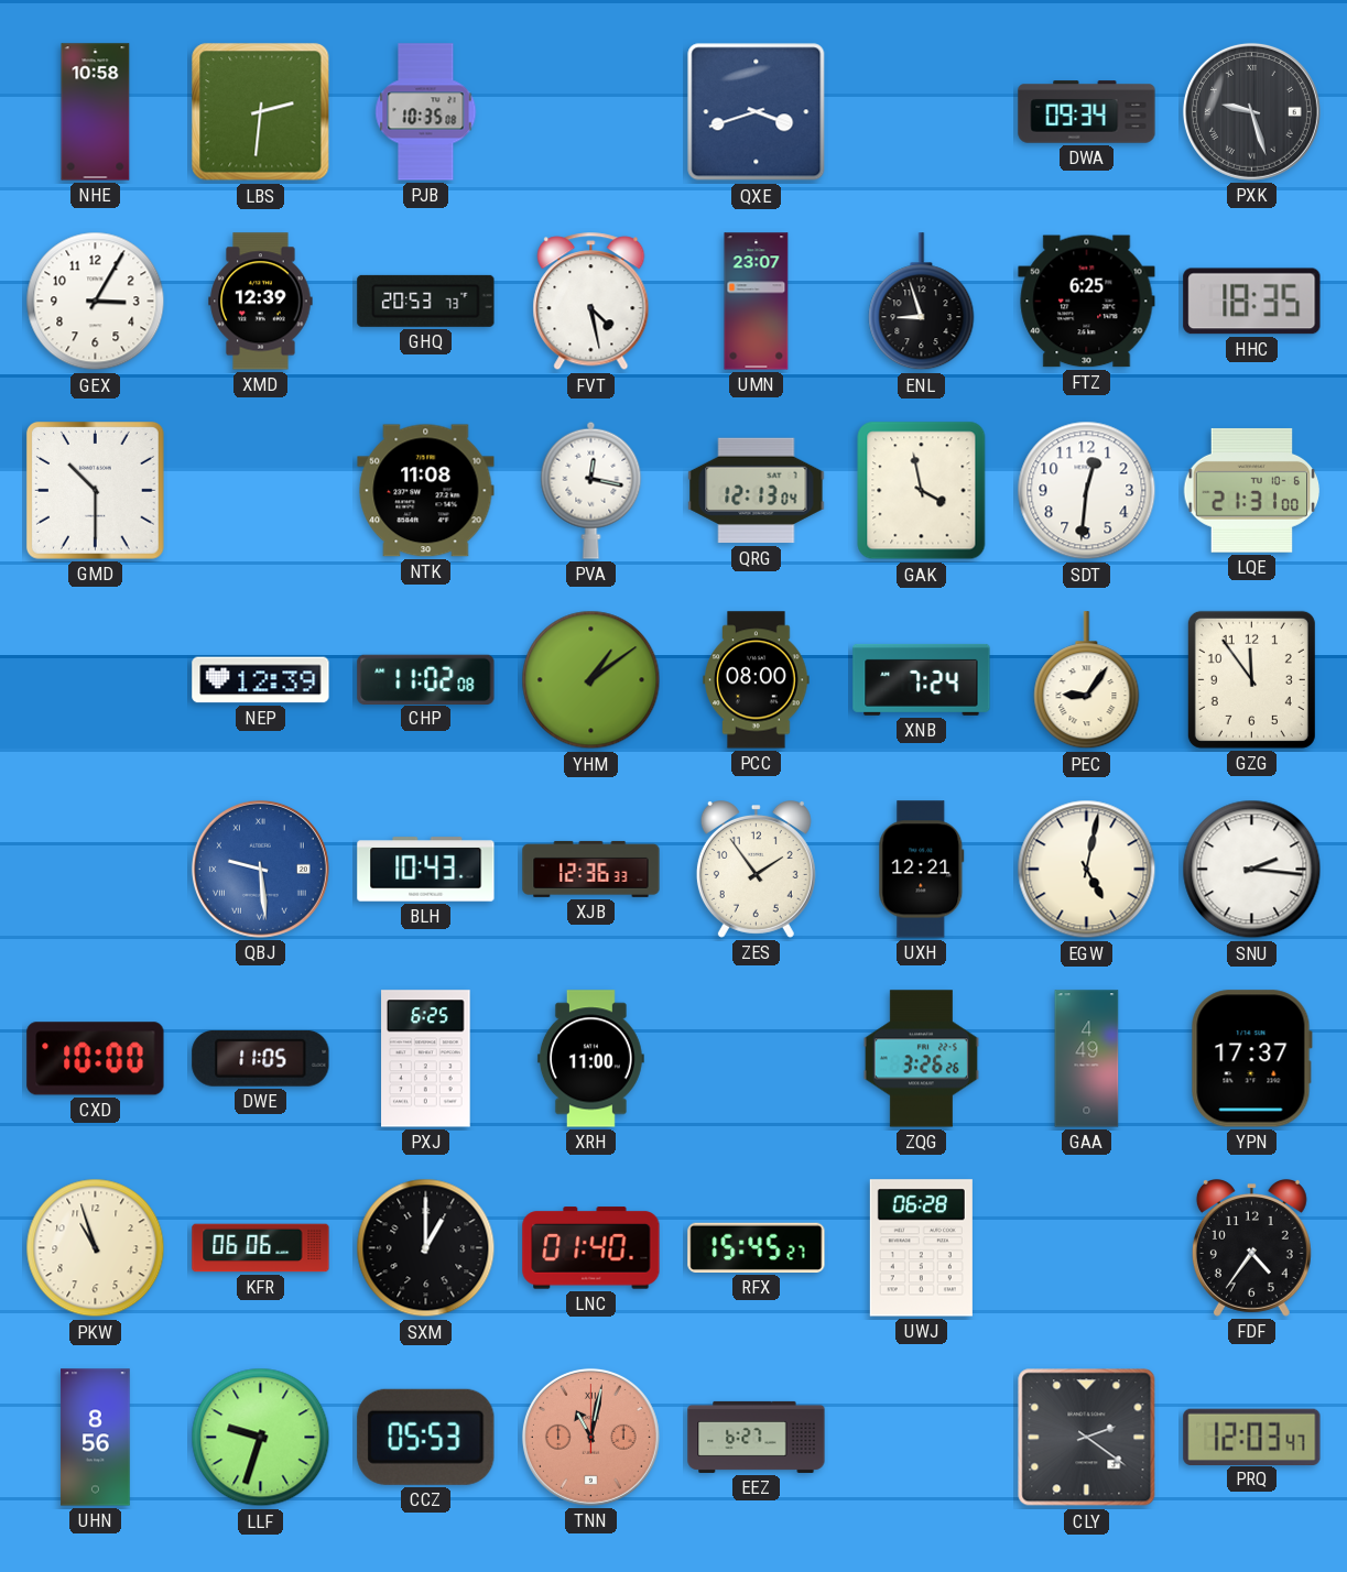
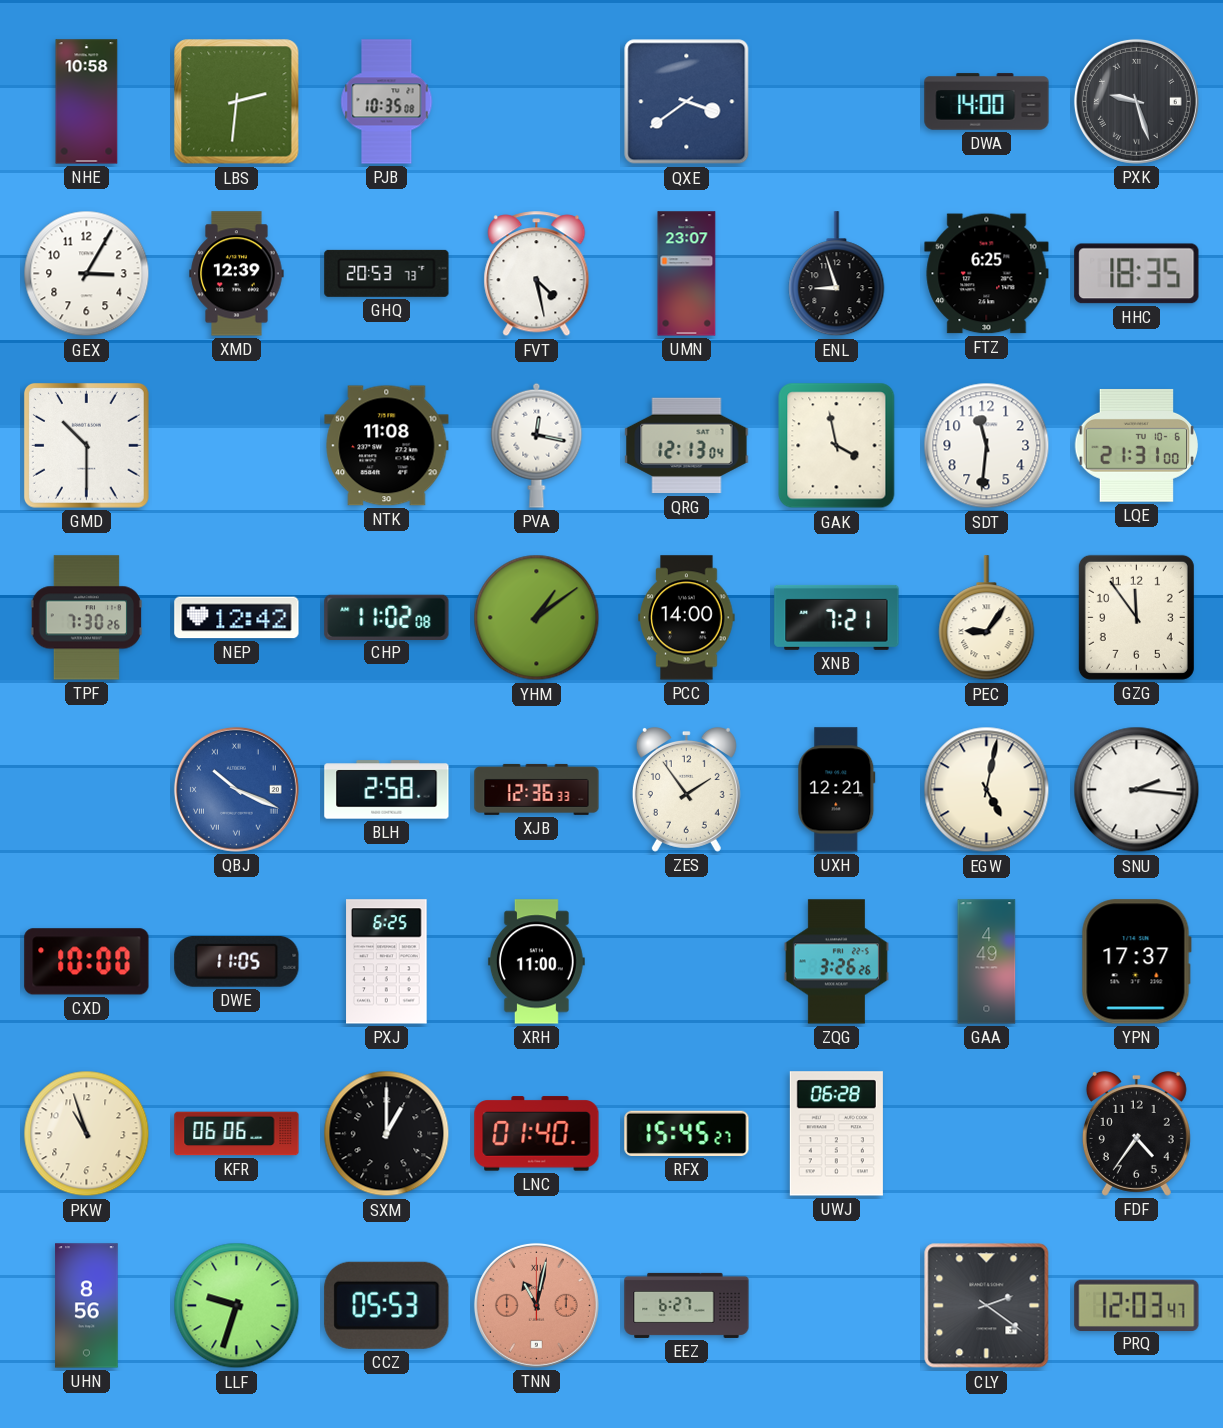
QXE: 3:42 -> 3:39 (687, 102)
DWA: 09:34 -> 14:00 (987, 102)
SDT: 12:31 -> 11:31 (987, 446)
TPF: none -> 7:30 (86, 618)
NEP: 12:39 -> 12:42 (237, 618)
PCC: 08:00 -> 14:00 (687, 618)
XNB: 7:24 -> 7:21 (837, 617)
QBJ: 9:29 -> 10:19 (236, 789)
BLH: 10:43 -> 2:58 (387, 790)
